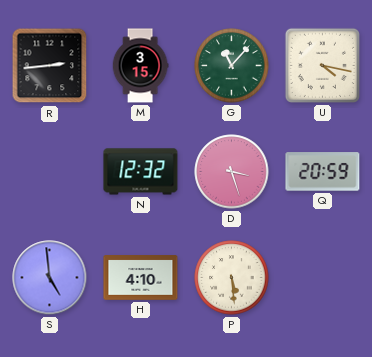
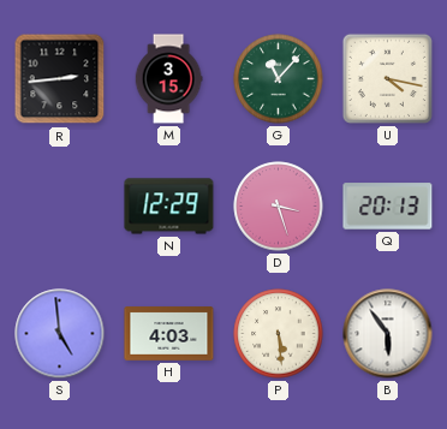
N: 12:32 -> 12:29 (169, 207)
Q: 20:59 -> 20:13 (388, 207)
H: 4:10 -> 4:03 (169, 334)
B: none -> 5:54 (388, 334)
